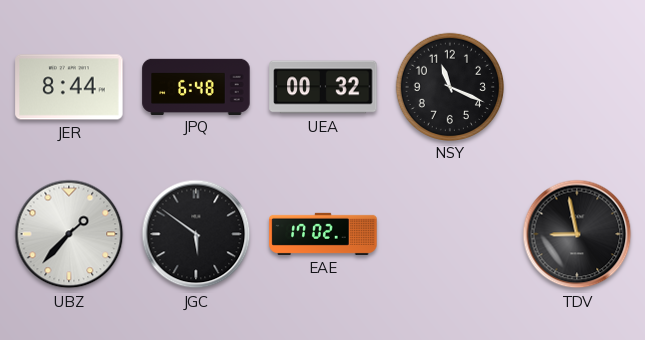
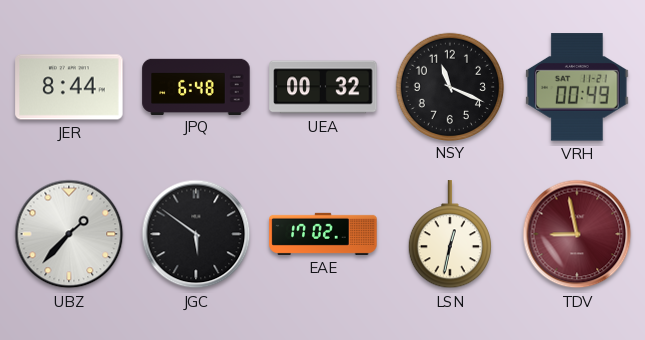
VRH: none -> 00:49 (577, 87)
LSN: none -> 12:32 (450, 235)
TDV dial: black -> burgundy (577, 234)
